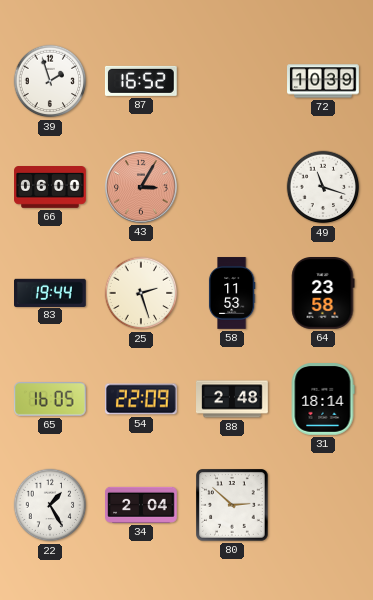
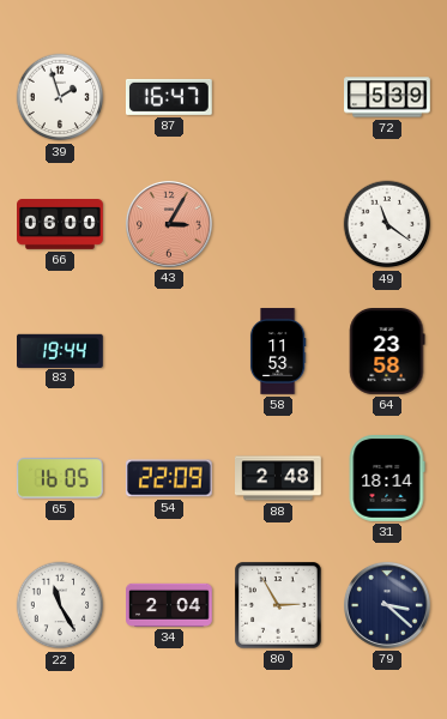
87: 16:52 -> 16:47 (169, 97)
72: 10:39 -> 5:39 (387, 97)
49: 11:18 -> 11:21 (387, 224)
25: 2:27 -> none (141, 293)
22: 1:25 -> 11:25 (60, 605)
80: 2:52 -> 2:55 (279, 606)
79: none -> 3:22 (387, 605)
